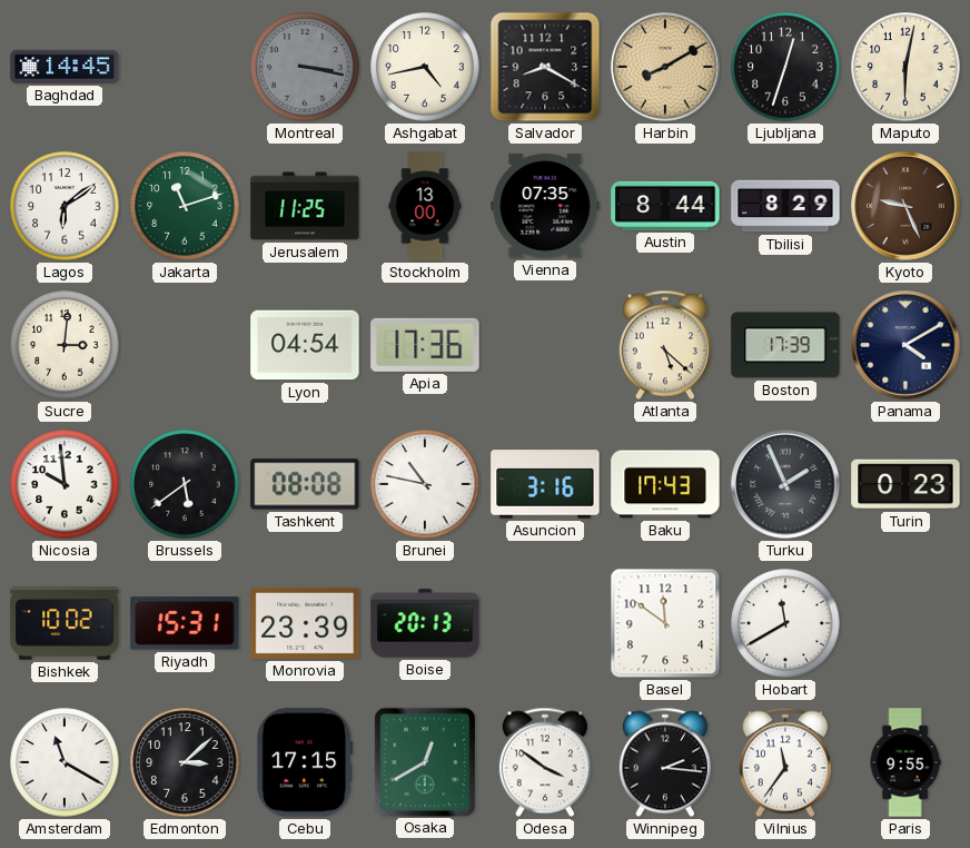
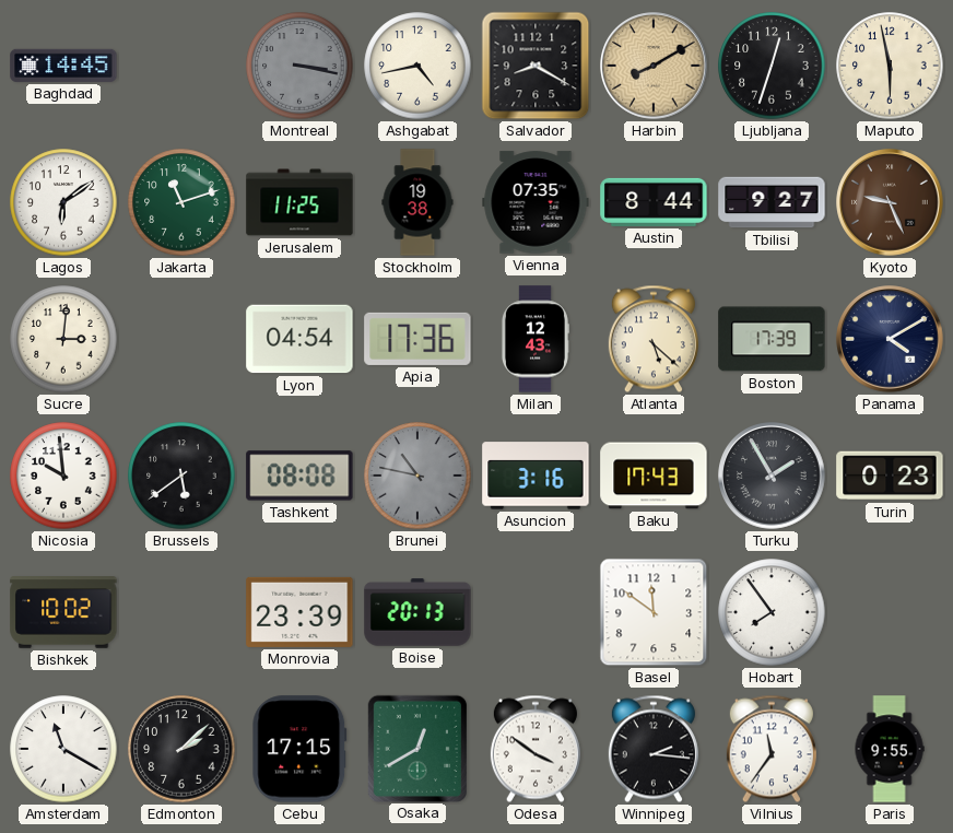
Maputo: 6:02 -> 5:58 (890, 66)
Stockholm: 13:00 -> 19:38 (417, 202)
Tbilisi: 8:29 -> 9:27 (772, 202)
Milan: none -> 12:43 (534, 339)
Brunei dial: white -> grey (417, 476)
Turku: 1:56 -> 1:55 (772, 476)
Riyadh: 15:31 -> none (185, 623)
Hobart: 11:40 -> 7:54 (772, 612)
Edmonton: 3:08 -> 2:08 (181, 749)
